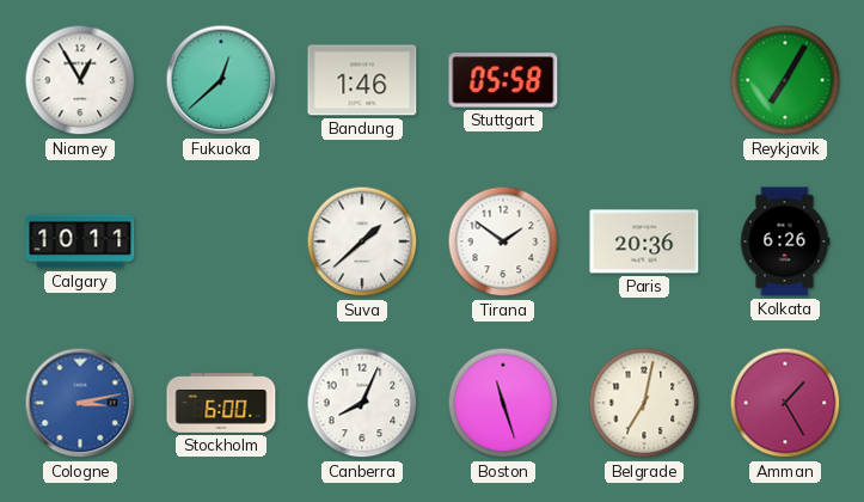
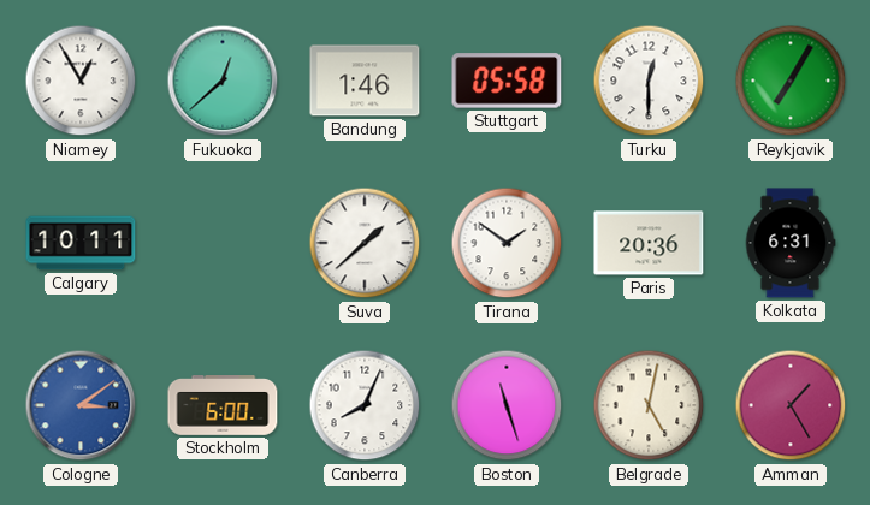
Turku: none -> 12:30 (649, 81)
Kolkata: 6:26 -> 6:31 (791, 243)
Cologne: 3:13 -> 3:09 (81, 405)
Belgrade: 7:02 -> 5:02 (649, 405)
